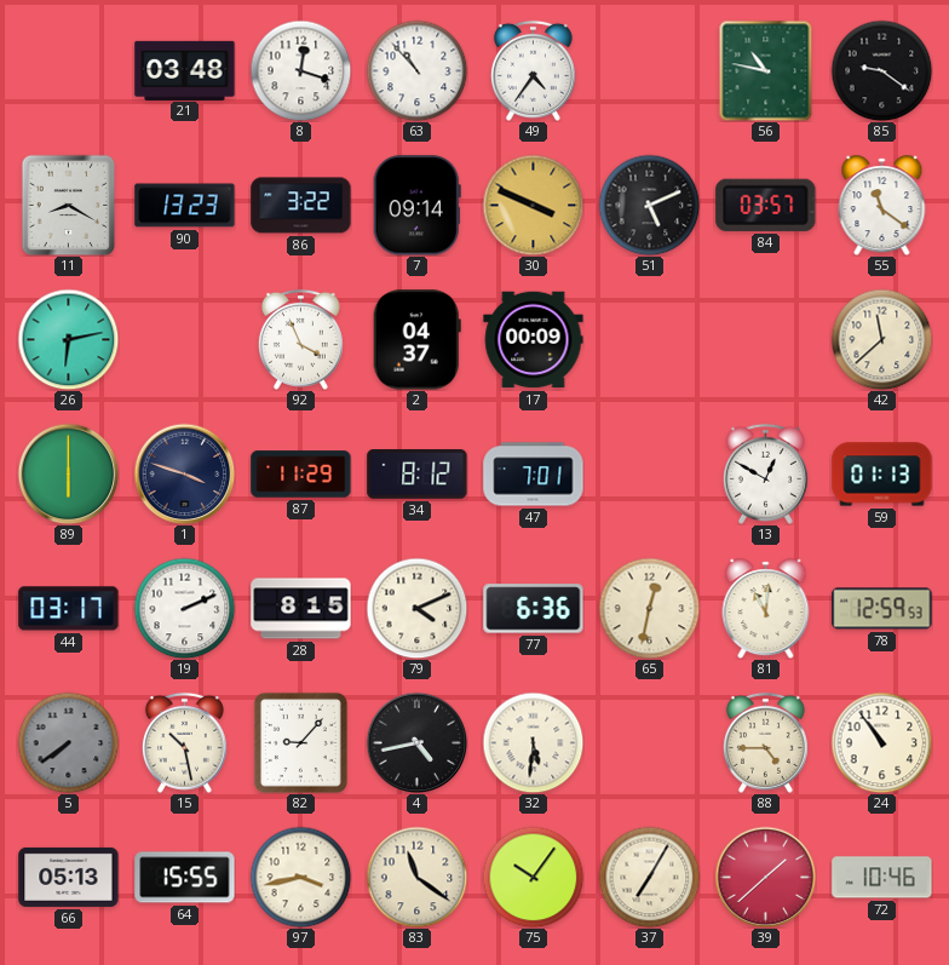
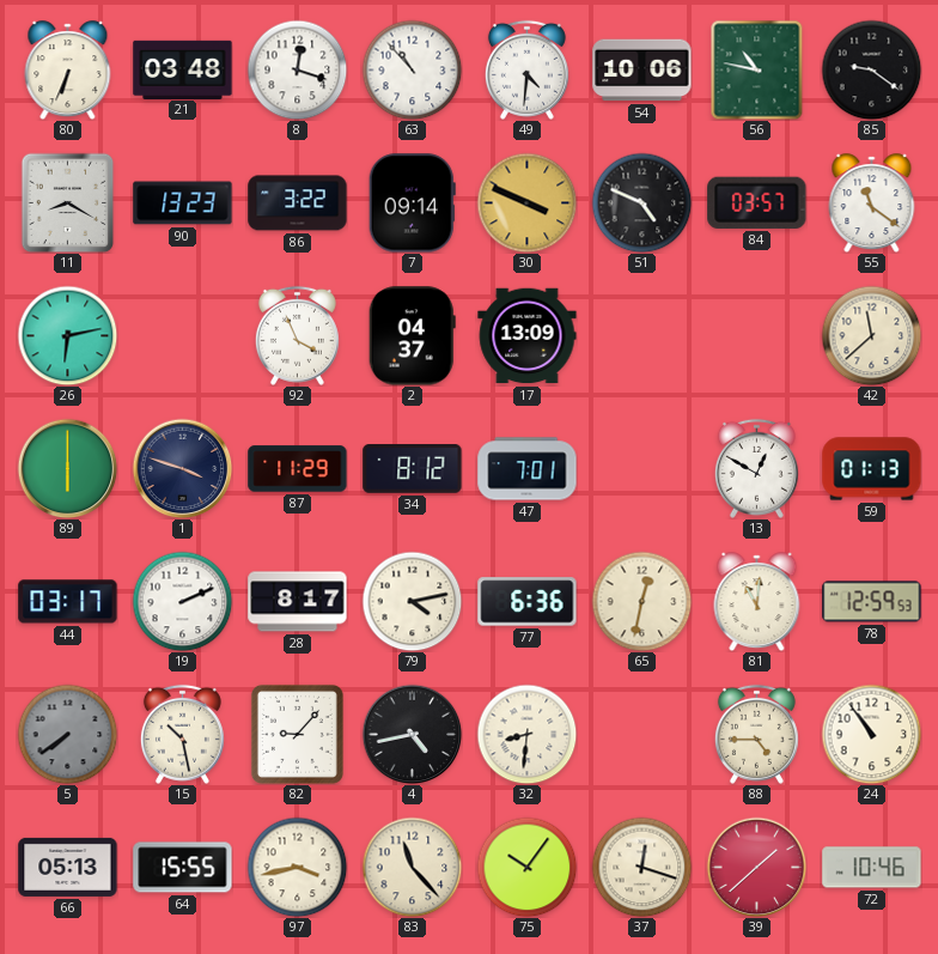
80: none -> 6:34 (68, 71)
49: 4:36 -> 4:31 (526, 69)
54: none -> 10:06 (642, 71)
51: 5:11 -> 4:49 (641, 202)
17: 00:09 -> 13:09 (528, 336)
28: 8:15 -> 8:17 (298, 602)
79: 4:11 -> 4:13 (412, 601)
32: 5:31 -> 8:31 (526, 734)
83: 11:21 -> 11:23 (412, 867)
37: 7:05 -> 12:18 (641, 867)
